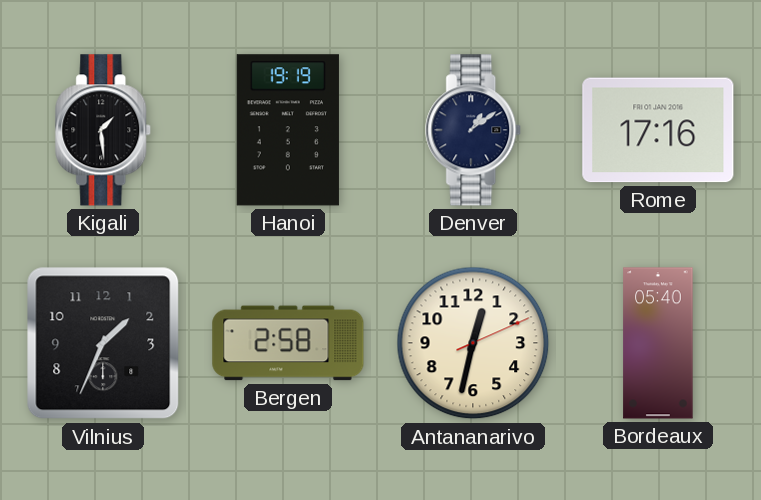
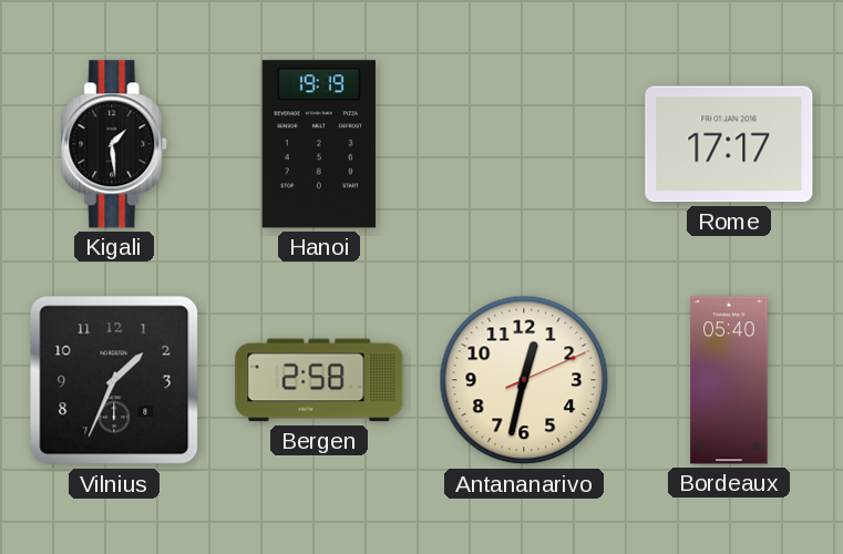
Denver: 1:09 -> none (474, 130)
Rome: 17:16 -> 17:17 (729, 144)
